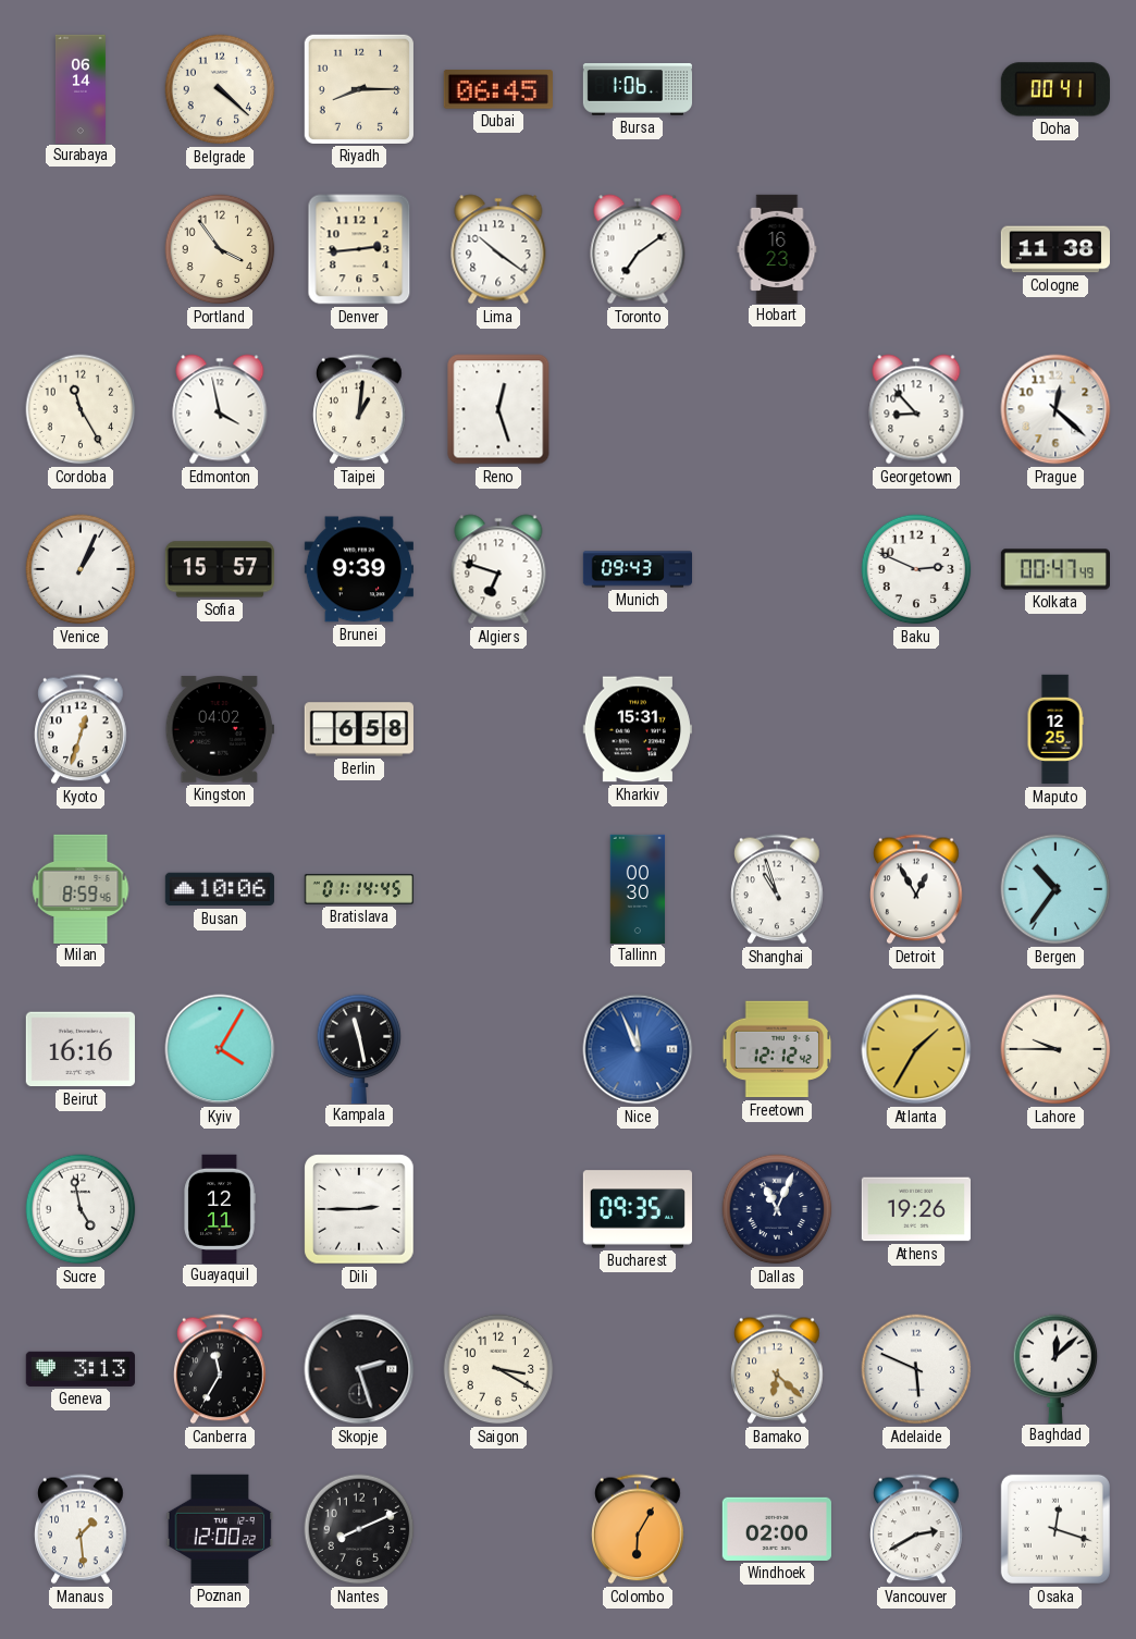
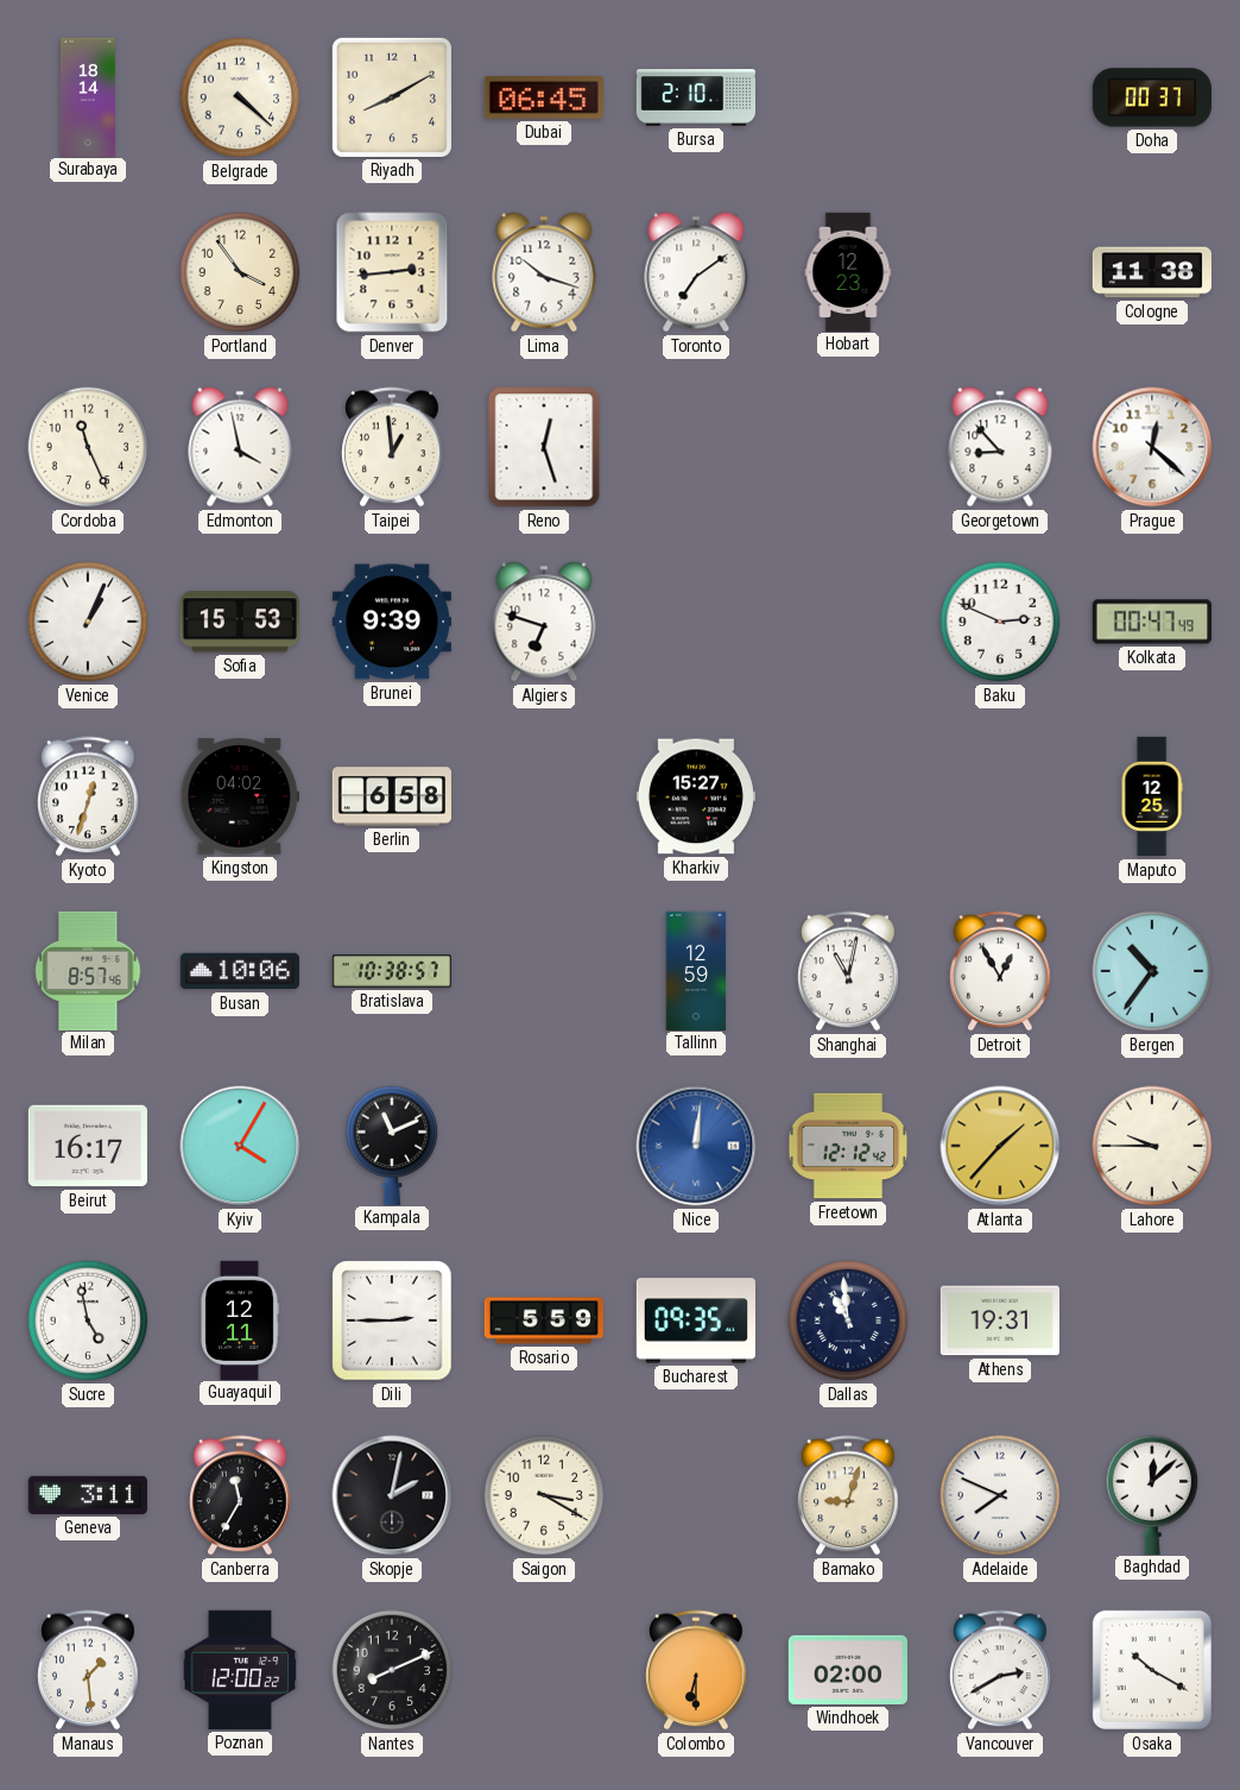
Surabaya: 06:14 -> 18:14 (88, 96)
Riyadh: 8:15 -> 8:10 (392, 97)
Bursa: 1:06 -> 2:10 (695, 97)
Doha: 00:41 -> 00:37 (1152, 97)
Lima: 10:21 -> 10:18 (544, 272)
Hobart: 16:23 -> 12:23 (848, 271)
Cordoba: 11:25 -> 11:26 (88, 447)
Taipei: 1:01 -> 12:59 (393, 447)
Sofia: 15:57 -> 15:53 (240, 622)
Munich: 09:43 -> none (637, 569)
Kharkiv: 15:31 -> 15:27 (696, 796)
Milan: 8:59 -> 8:57 (88, 970)
Bratislava: 01:14 -> 10:38 (391, 971)
Tallinn: 00:30 -> 12:59 (696, 970)
Shanghai: 10:57 -> 11:02 (849, 971)
Beirut: 16:16 -> 16:17 (88, 1146)
Kampala: 11:28 -> 11:11 (392, 1145)
Nice: 11:56 -> 12:01 (696, 1146)
Atlanta: 1:35 -> 1:37 (1000, 1146)
Rosario: none -> 5:59 (543, 1321)
Dallas: 11:04 -> 10:59 (848, 1321)
Athens: 19:26 -> 19:31 (1000, 1321)
Geneva: 3:13 -> 3:11 (88, 1495)
Skopje: 2:27 -> 2:02 (392, 1495)
Bamako: 6:22 -> 9:03 (849, 1495)
Adelaide: 5:49 -> 7:49 (1000, 1495)
Colombo: 6:05 -> 6:30 (697, 1670)
Osaka: 12:18 -> 10:20 (1152, 1670)
